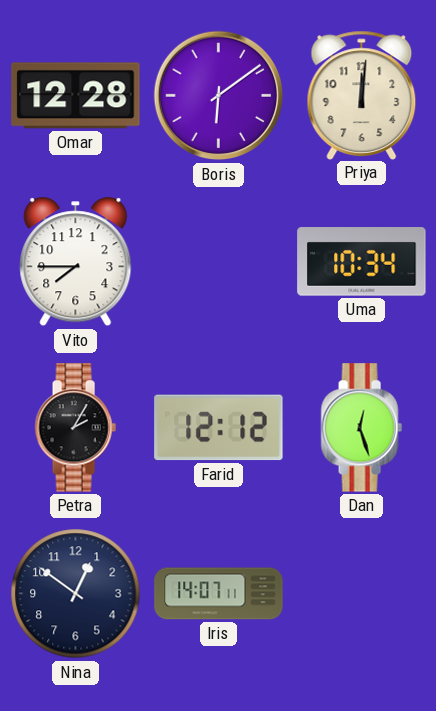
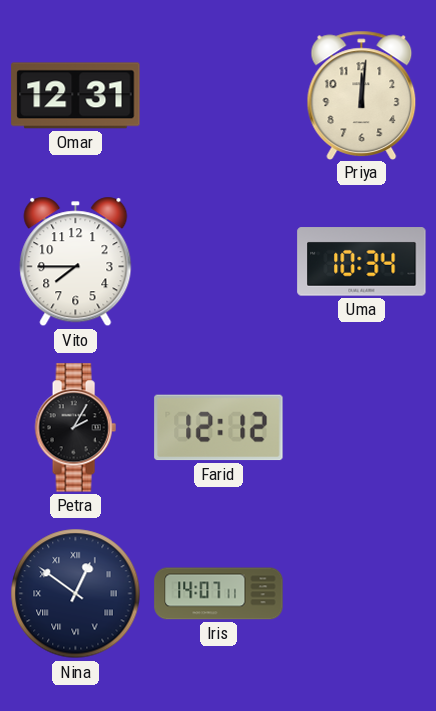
Omar: 12:28 -> 12:31 (76, 96)
Boris: 6:09 -> none (219, 96)
Dan: 12:27 -> none (361, 428)
Nina numerals: Arabic -> Roman (76, 594)
